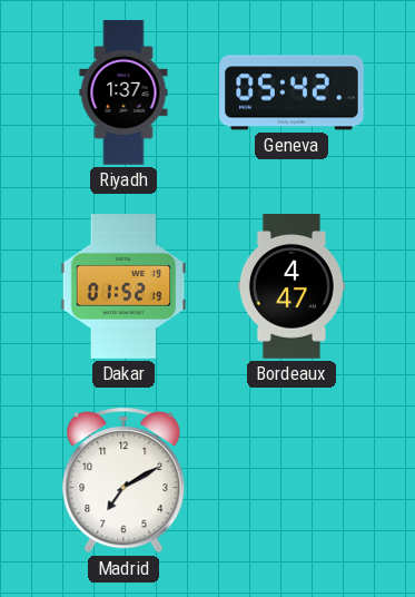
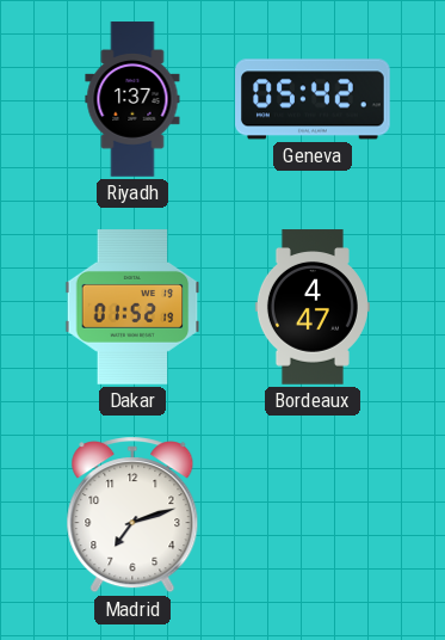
Madrid: 7:10 -> 7:12 (132, 515)
